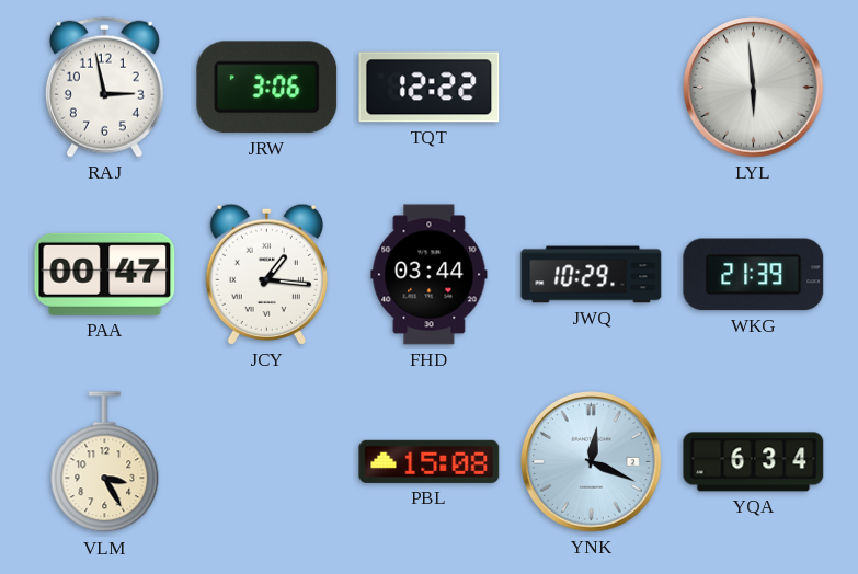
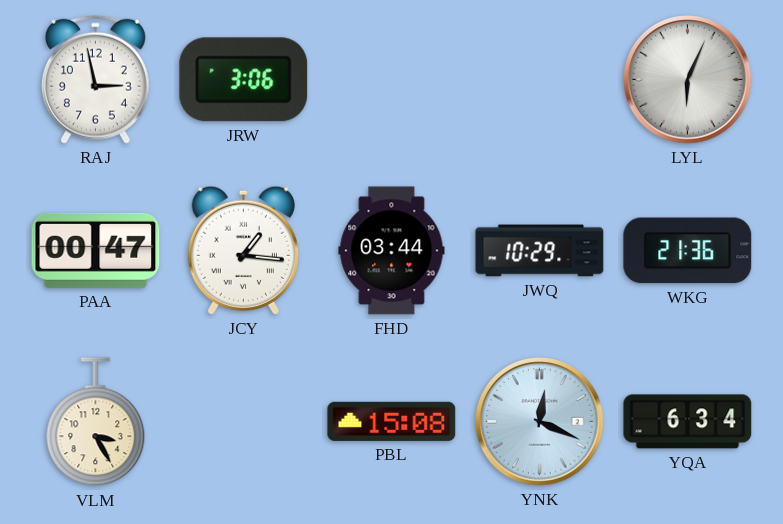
TQT: 12:22 -> none (430, 88)
LYL: 5:59 -> 6:04 (688, 80)
WKG: 21:39 -> 21:36 (688, 251)
